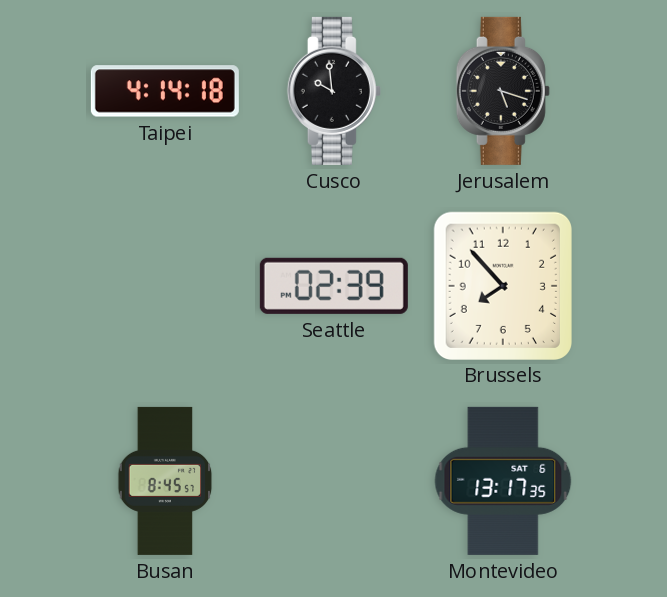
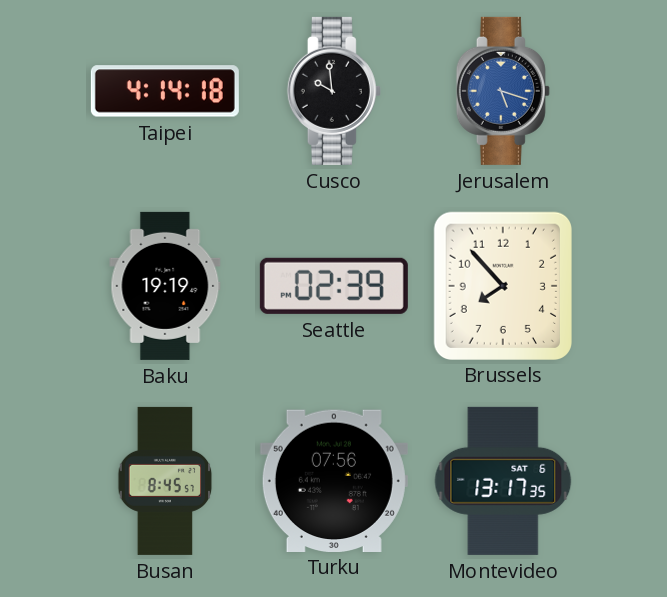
Jerusalem dial: black -> blue (503, 91)
Baku: none -> 19:19 (165, 286)
Turku: none -> 07:56 (334, 480)
